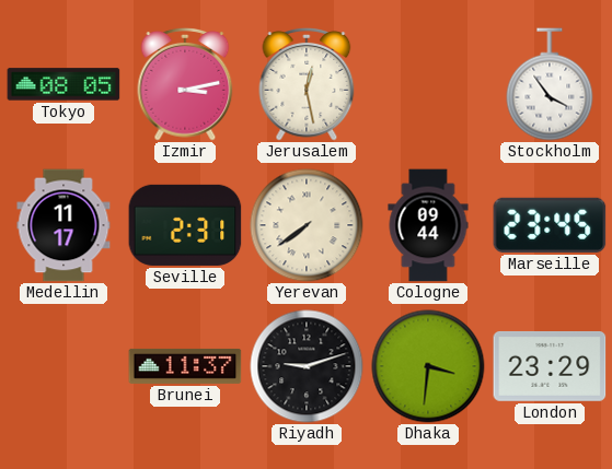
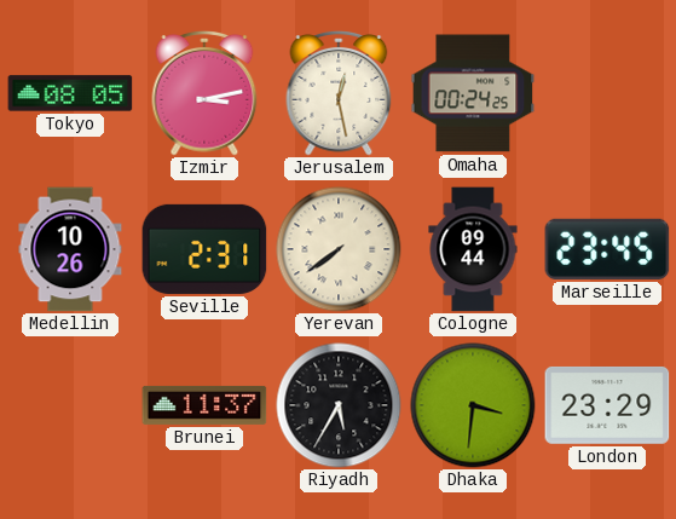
Omaha: none -> 00:24 (473, 93)
Stockholm: 3:54 -> none (550, 84)
Medellin: 11:17 -> 10:26 (70, 249)
Riyadh: 9:12 -> 5:35 (339, 405)
